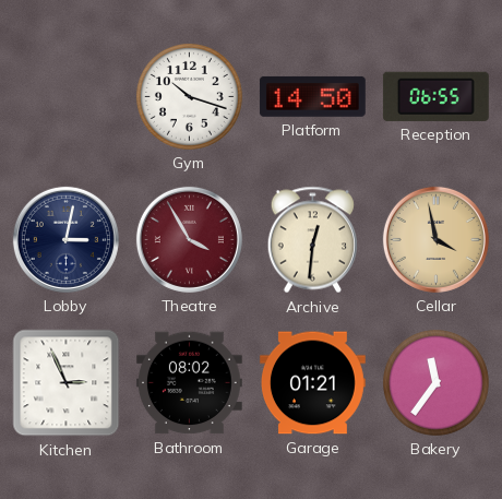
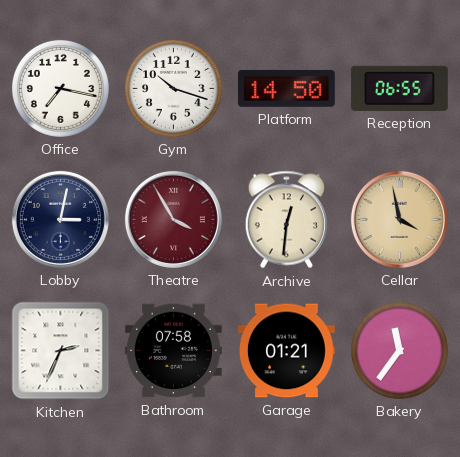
Office: none -> 7:17 (60, 88)
Kitchen: 2:56 -> 2:34 (61, 351)
Bathroom: 08:02 -> 07:58 (173, 351)
